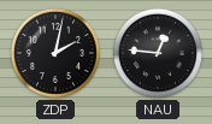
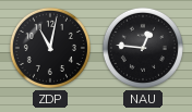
ZDP: 2:02 -> 11:02 (50, 48)
